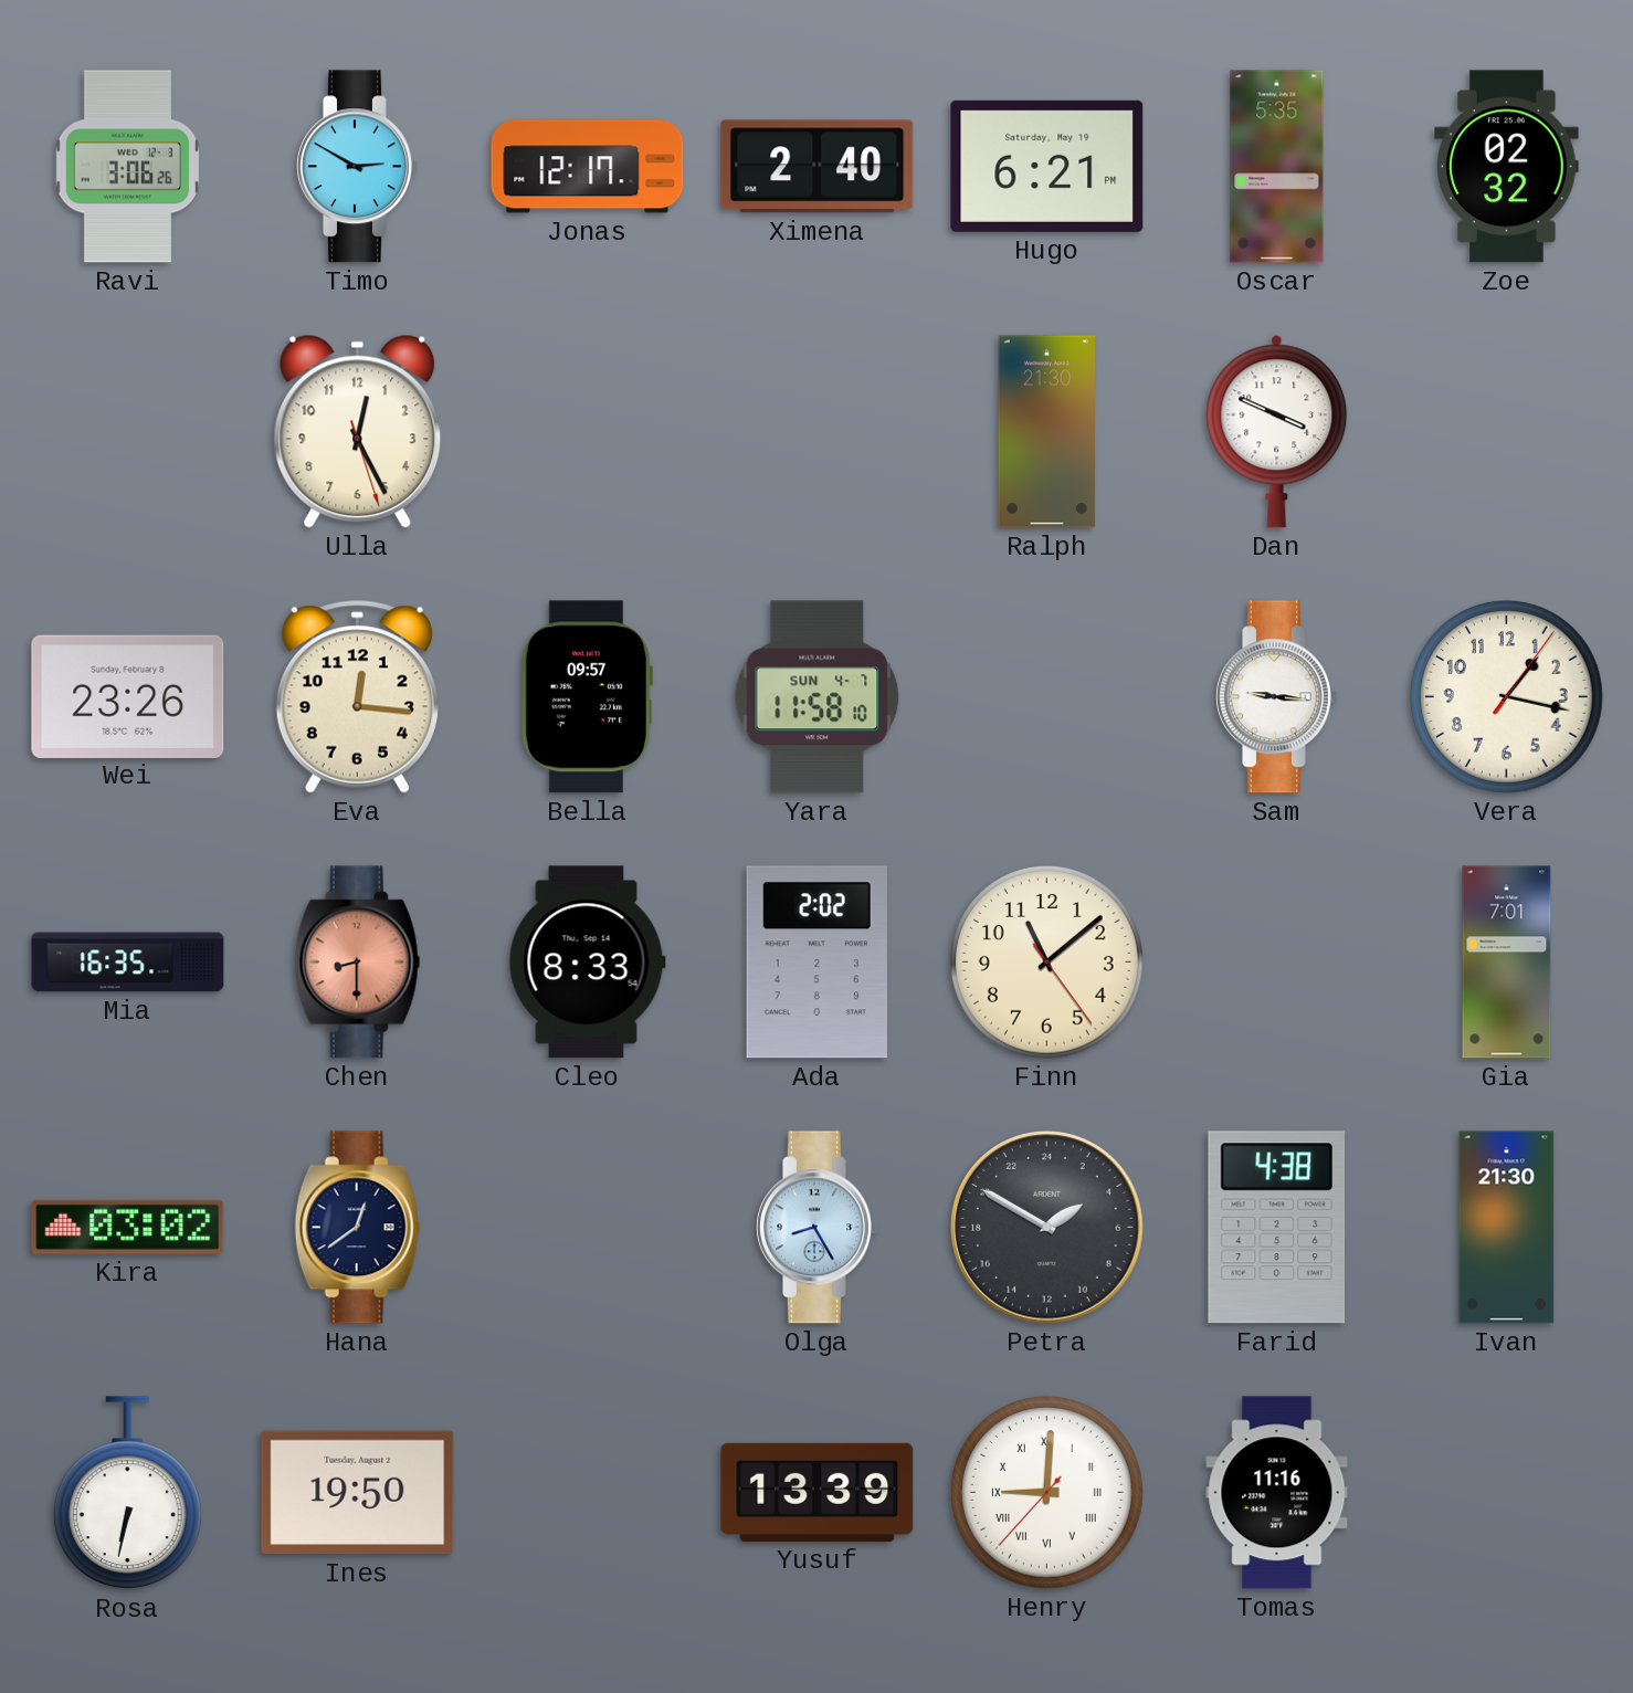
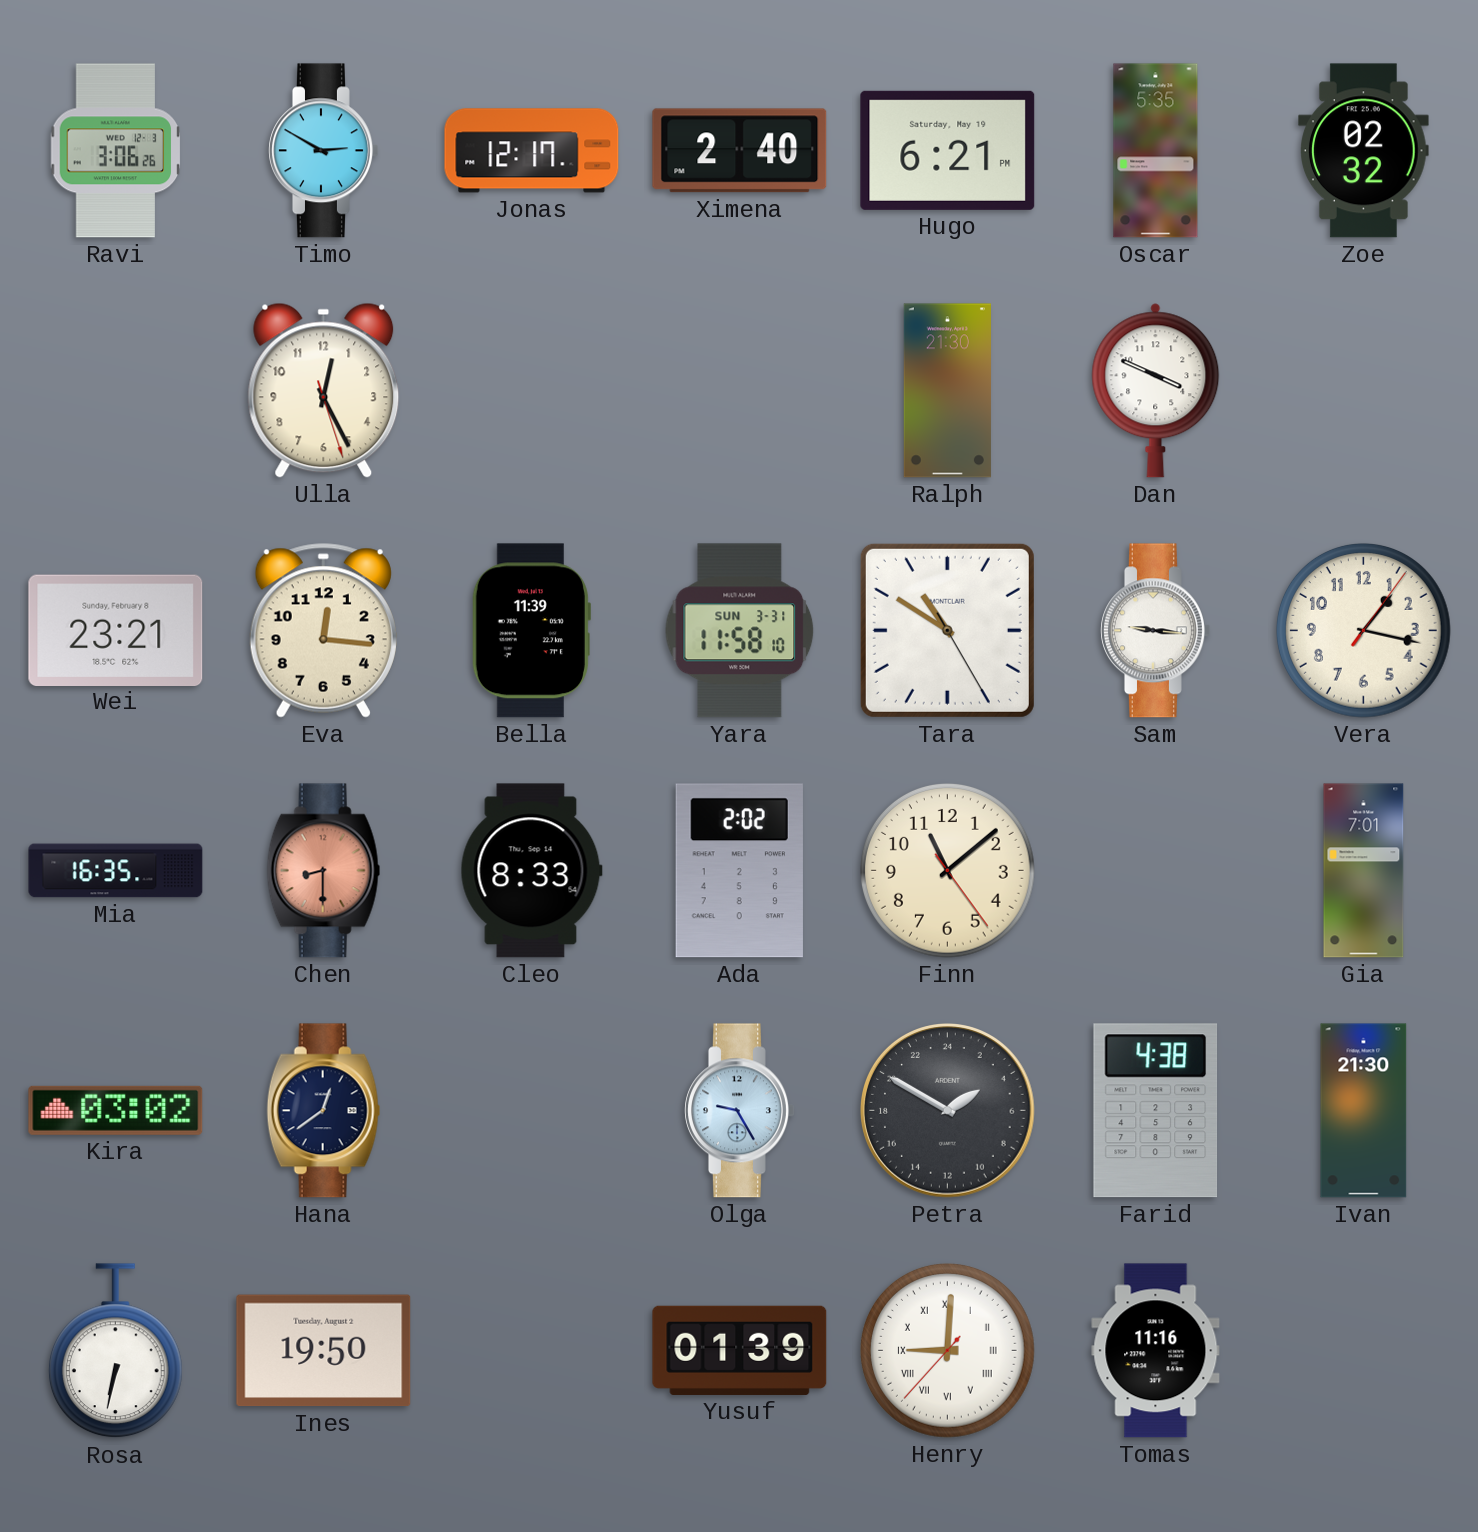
Wei: 23:26 -> 23:21 (116, 630)
Bella: 09:57 -> 11:39 (531, 631)
Yara date: SUN 4-7 -> SUN 3-31 (740, 631)
Tara: none -> 10:50 (947, 630)
Olga: 8:25 -> 9:25 (740, 1111)
Yusuf: 13:39 -> 01:39 (740, 1350)
